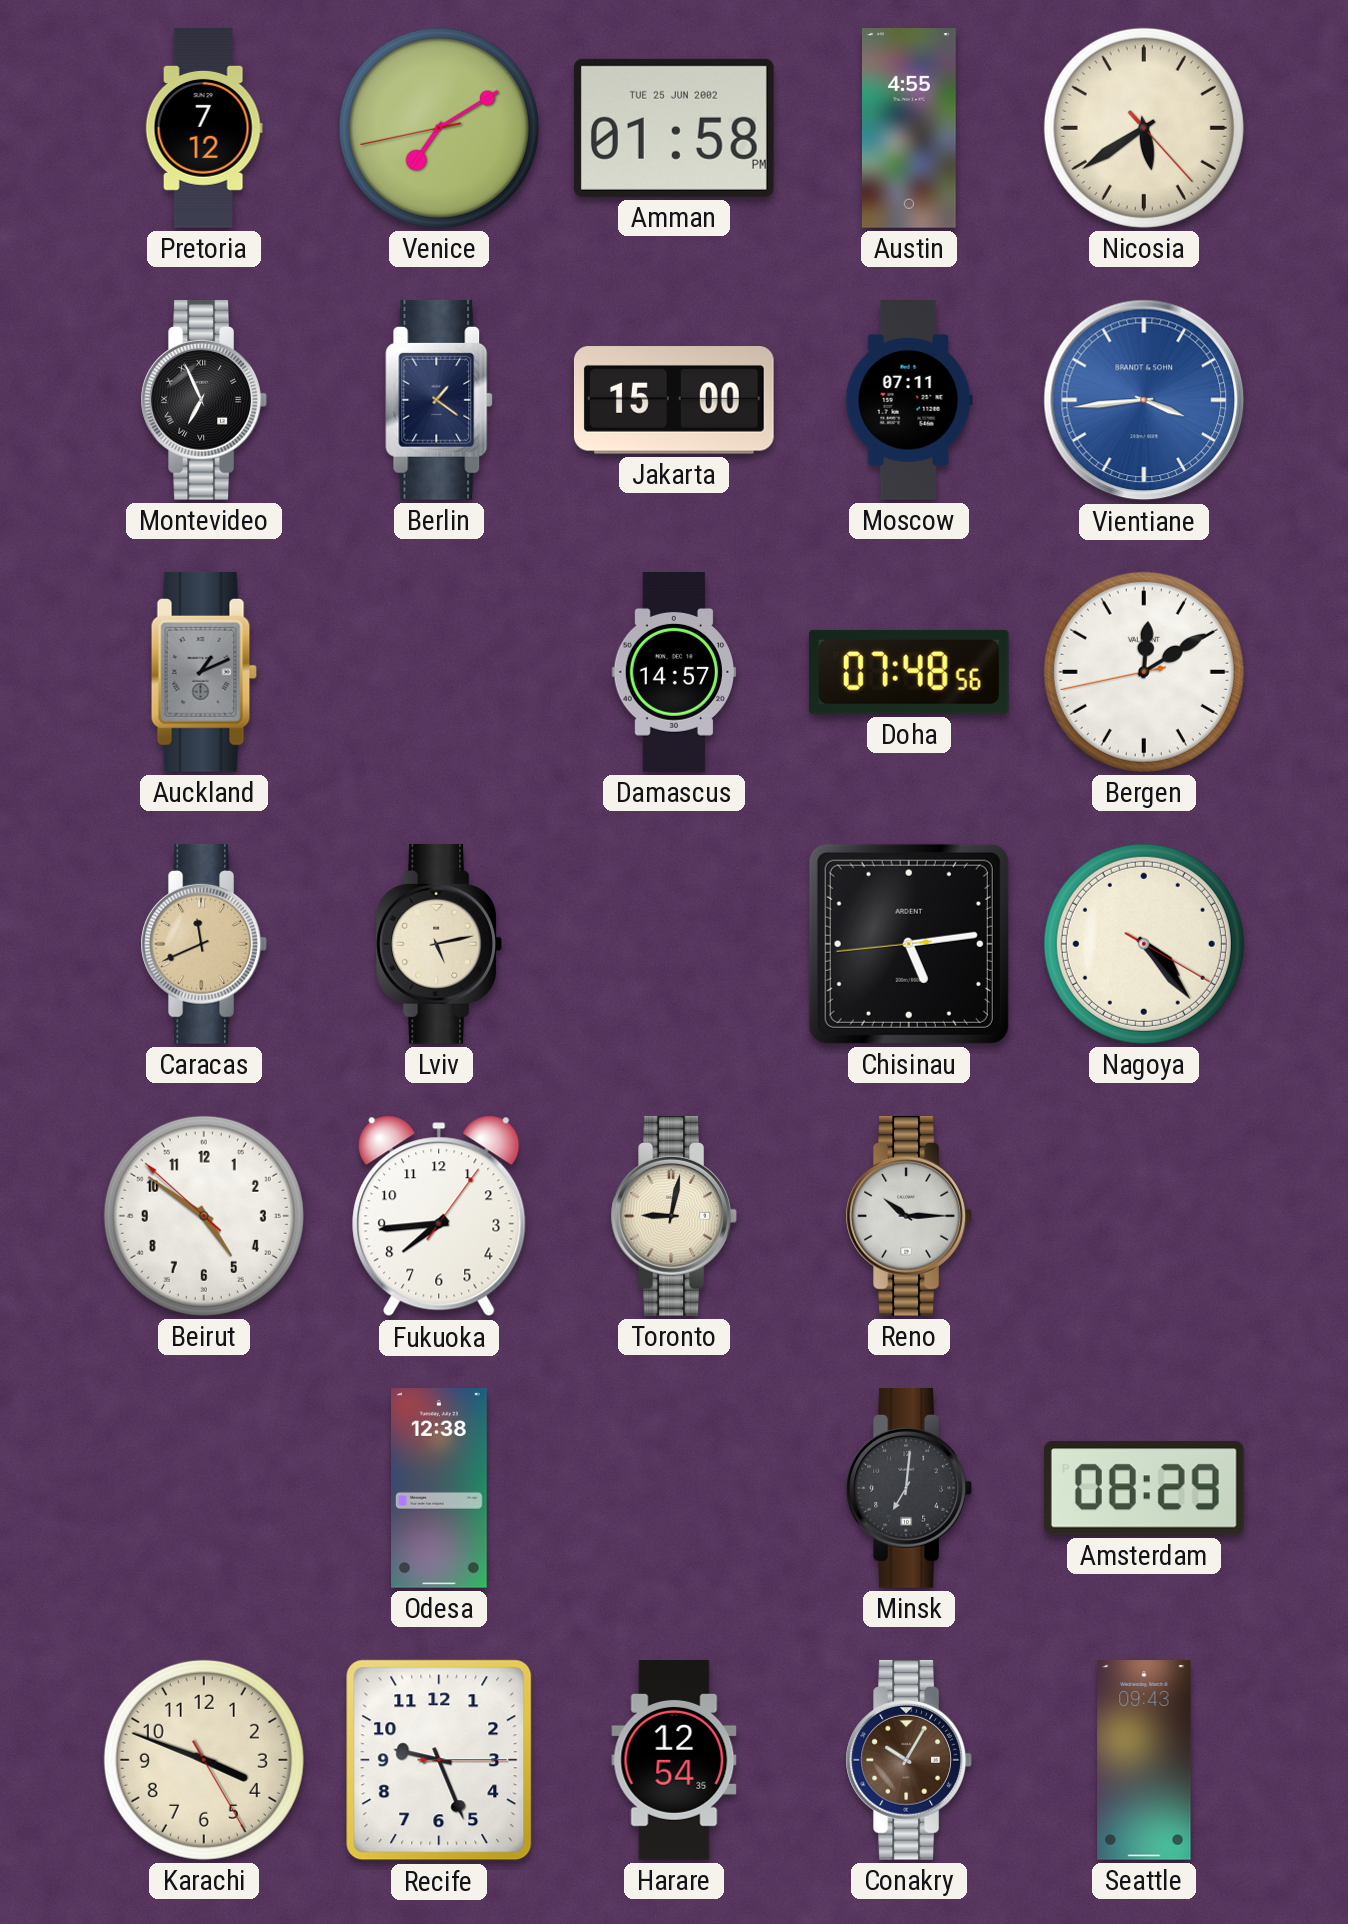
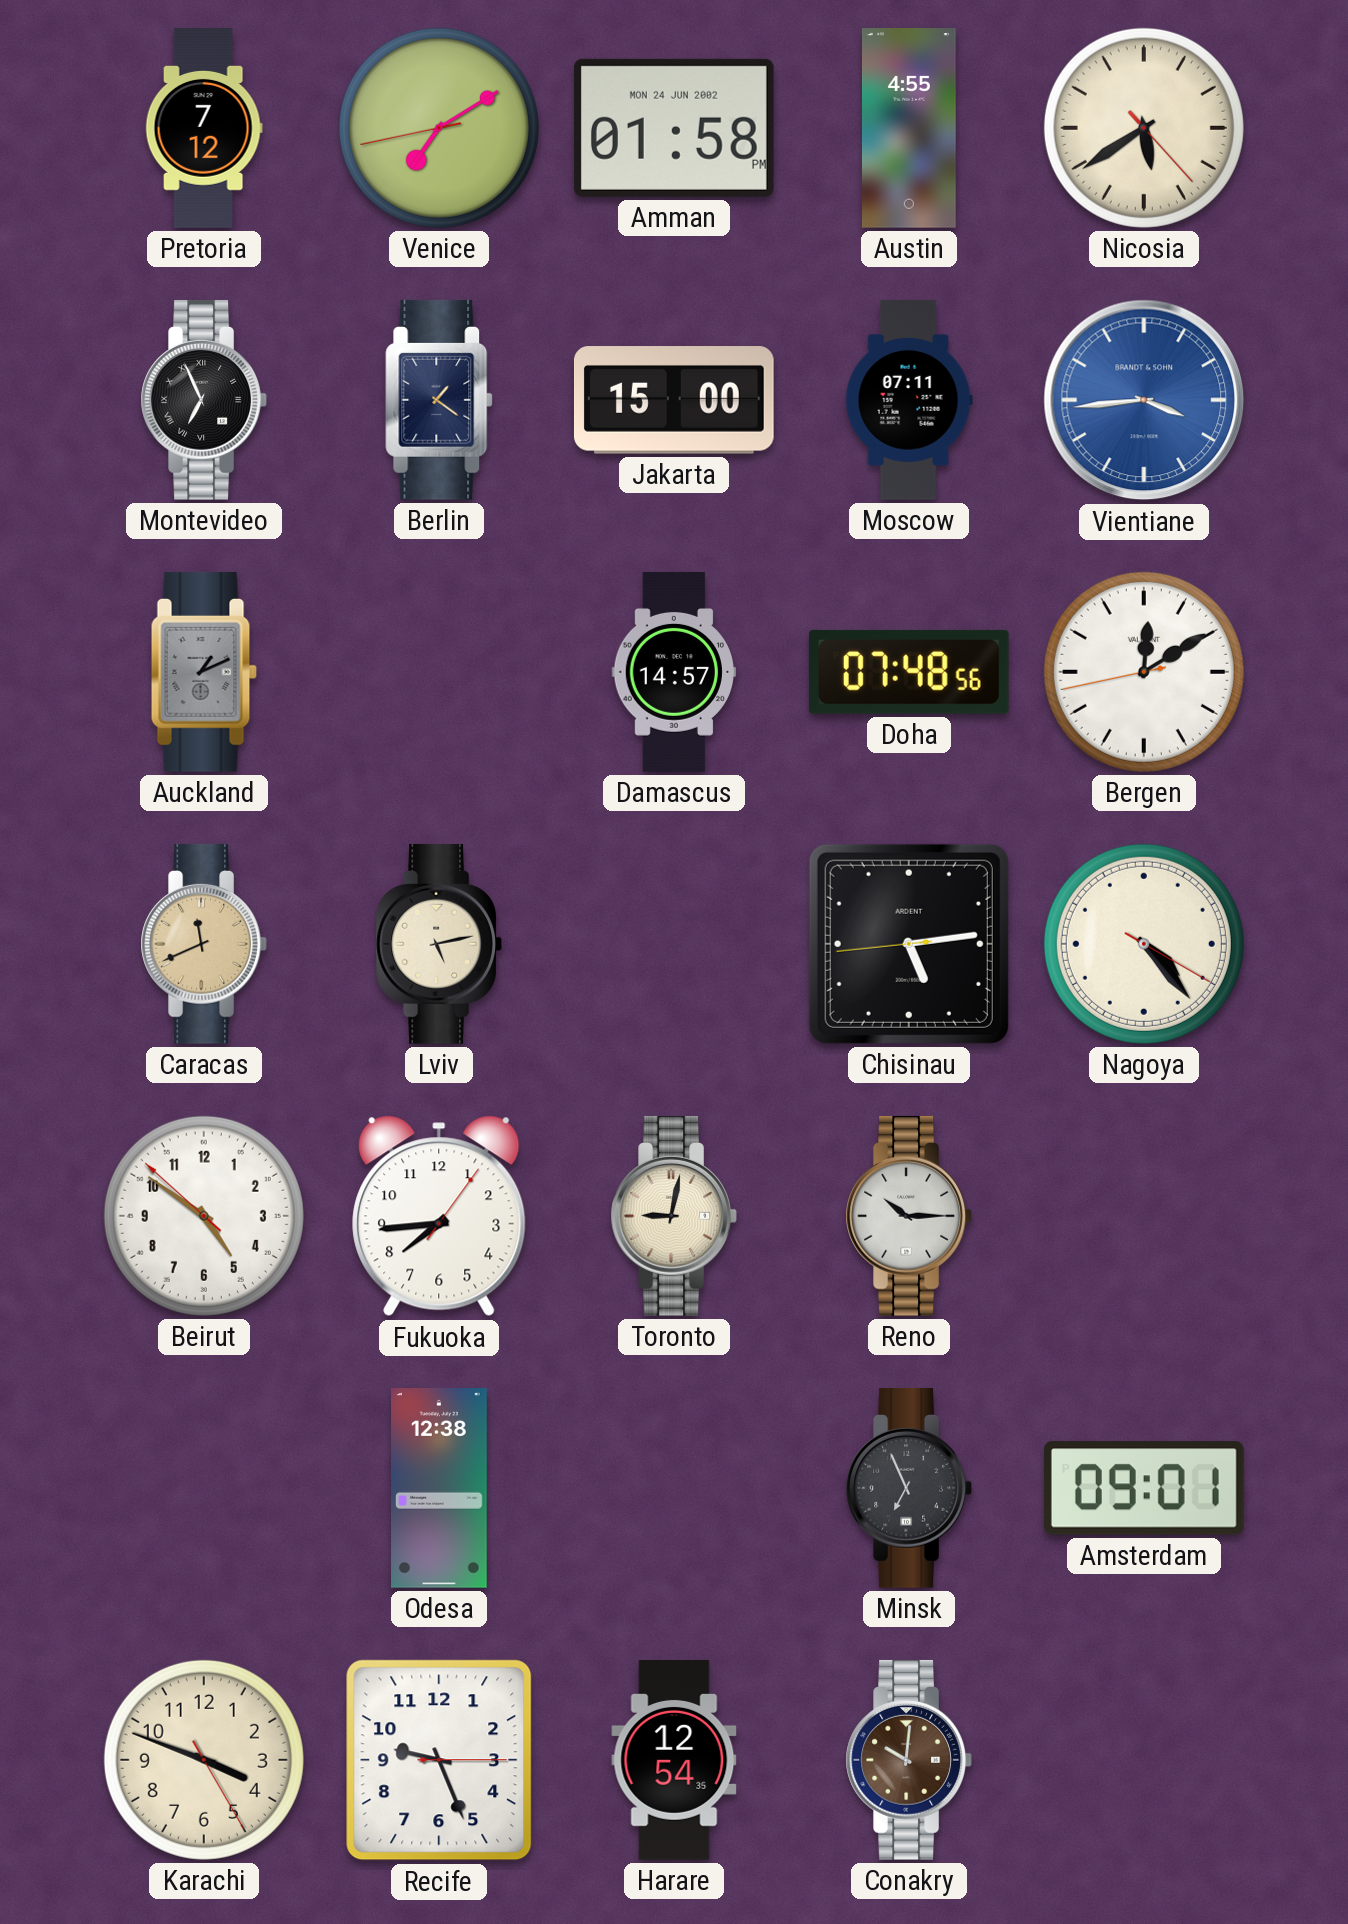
Amman date: TUE 25 JUN 2002 -> MON 24 JUN 2002 (674, 128)
Minsk: 7:01 -> 6:56 (909, 1488)
Amsterdam: 08:29 -> 09:01 (1144, 1488)
Conakry: 10:05 -> 10:01 (909, 1760)
Seattle: 09:43 -> none (1144, 1760)
